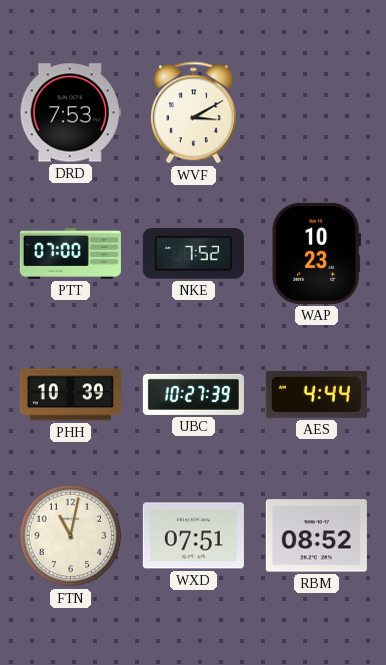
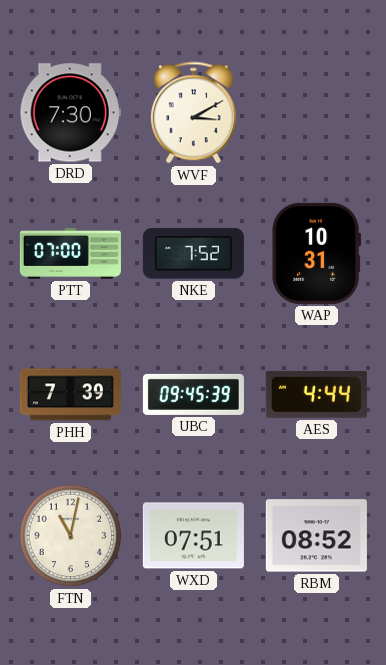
DRD: 7:53 -> 7:30 (70, 113)
WAP: 10:23 -> 10:31 (317, 253)
PHH: 10:39 -> 7:39 (70, 395)
UBC: 10:27 -> 09:45 (193, 394)
